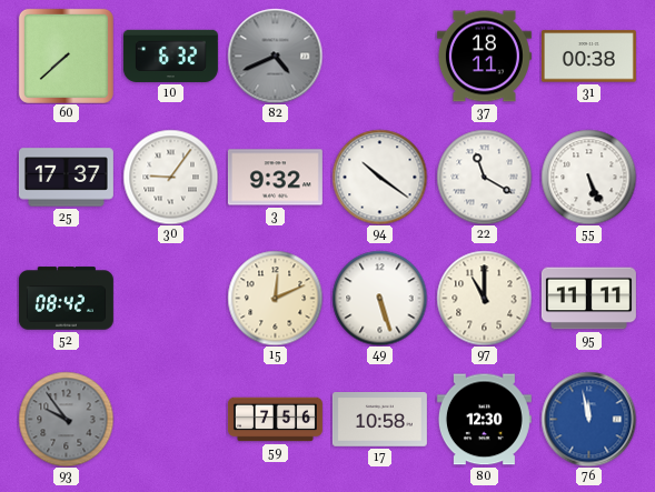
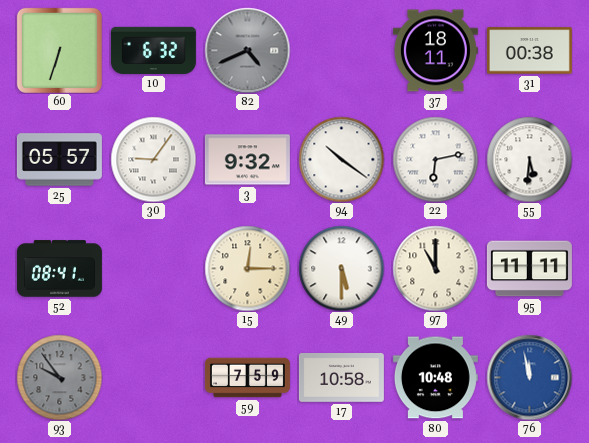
60: 7:38 -> 6:33 (59, 50)
25: 17:37 -> 05:57 (59, 160)
22: 11:20 -> 6:13 (435, 159)
55: 5:26 -> 5:31 (529, 159)
52: 08:42 -> 08:41 (59, 269)
15: 12:11 -> 12:15 (247, 268)
49: 5:27 -> 5:30 (341, 268)
59: 7:56 -> 7:59 (247, 378)
80: 12:30 -> 10:48 (435, 378)
